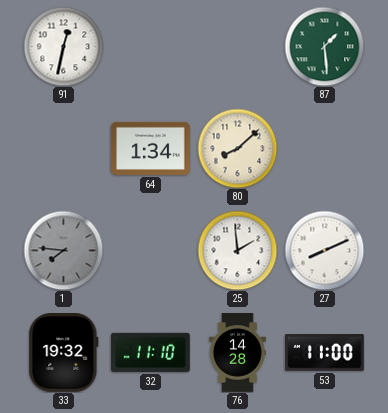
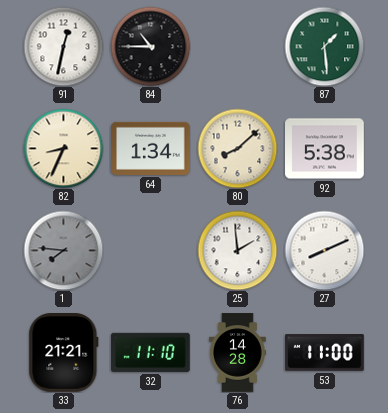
84: none -> 10:45 (150, 46)
82: none -> 8:34 (63, 148)
92: none -> 5:38 (325, 149)
33: 19:32 -> 21:21 (64, 353)
